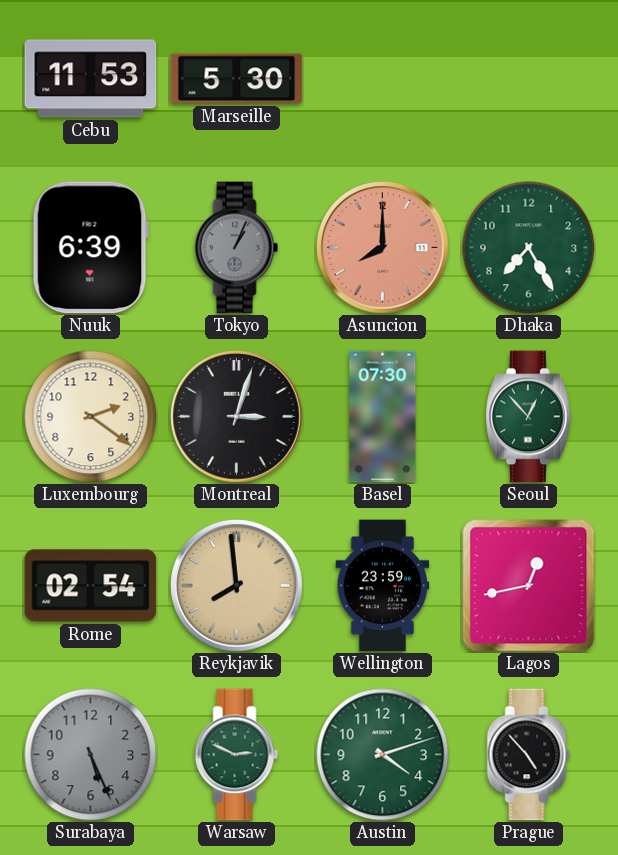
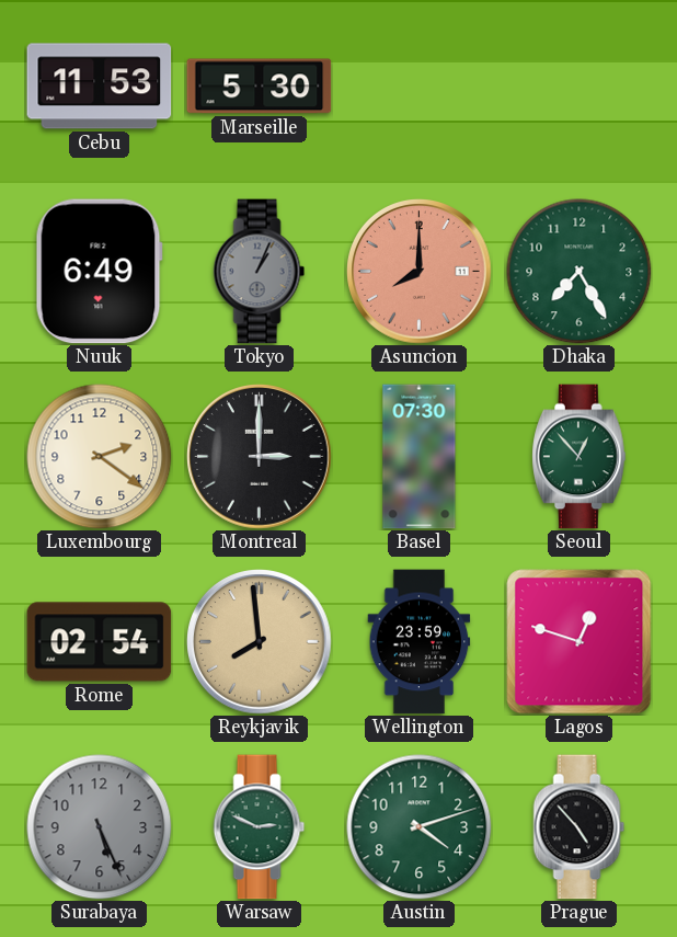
Nuuk: 6:39 -> 6:49 (99, 272)
Montreal: 3:03 -> 3:00 (260, 457)
Lagos: 12:43 -> 12:48 (580, 642)
